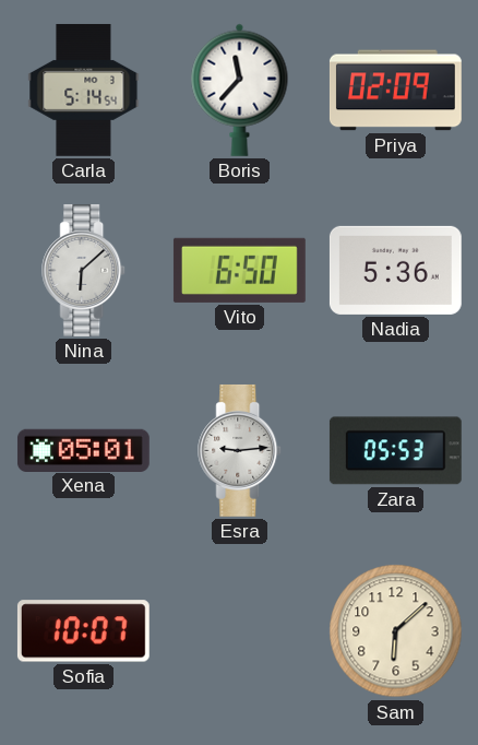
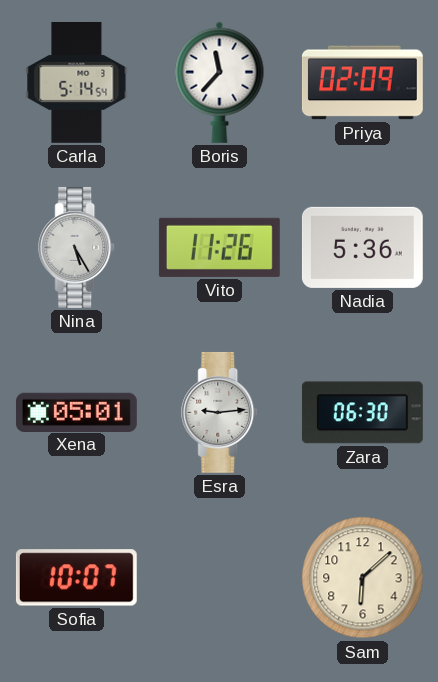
Nina: 6:08 -> 5:25 (77, 247)
Vito: 6:50 -> 11:26 (219, 247)
Zara: 05:53 -> 06:30 (362, 413)
